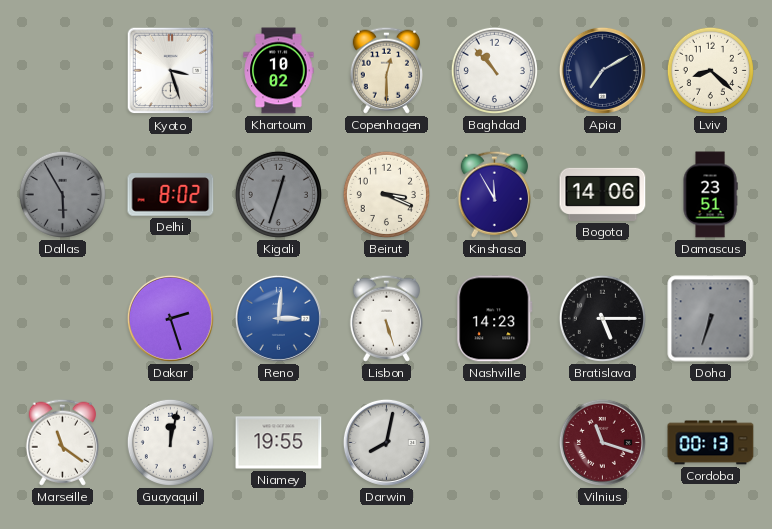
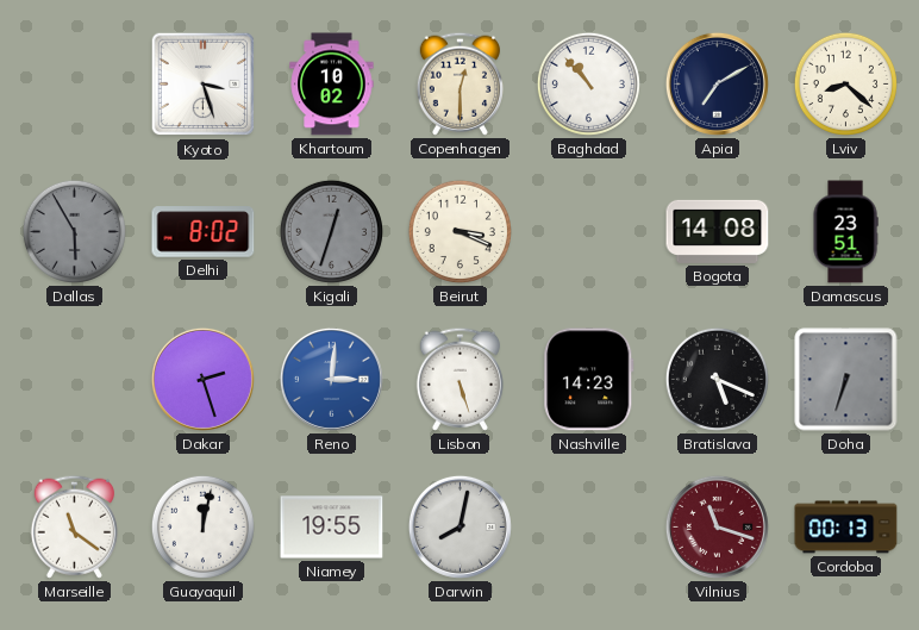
Kinshasa: 11:55 -> none (494, 194)
Bogota: 14:06 -> 14:08 (718, 231)
Bratislava: 5:15 -> 5:19 (717, 379)
